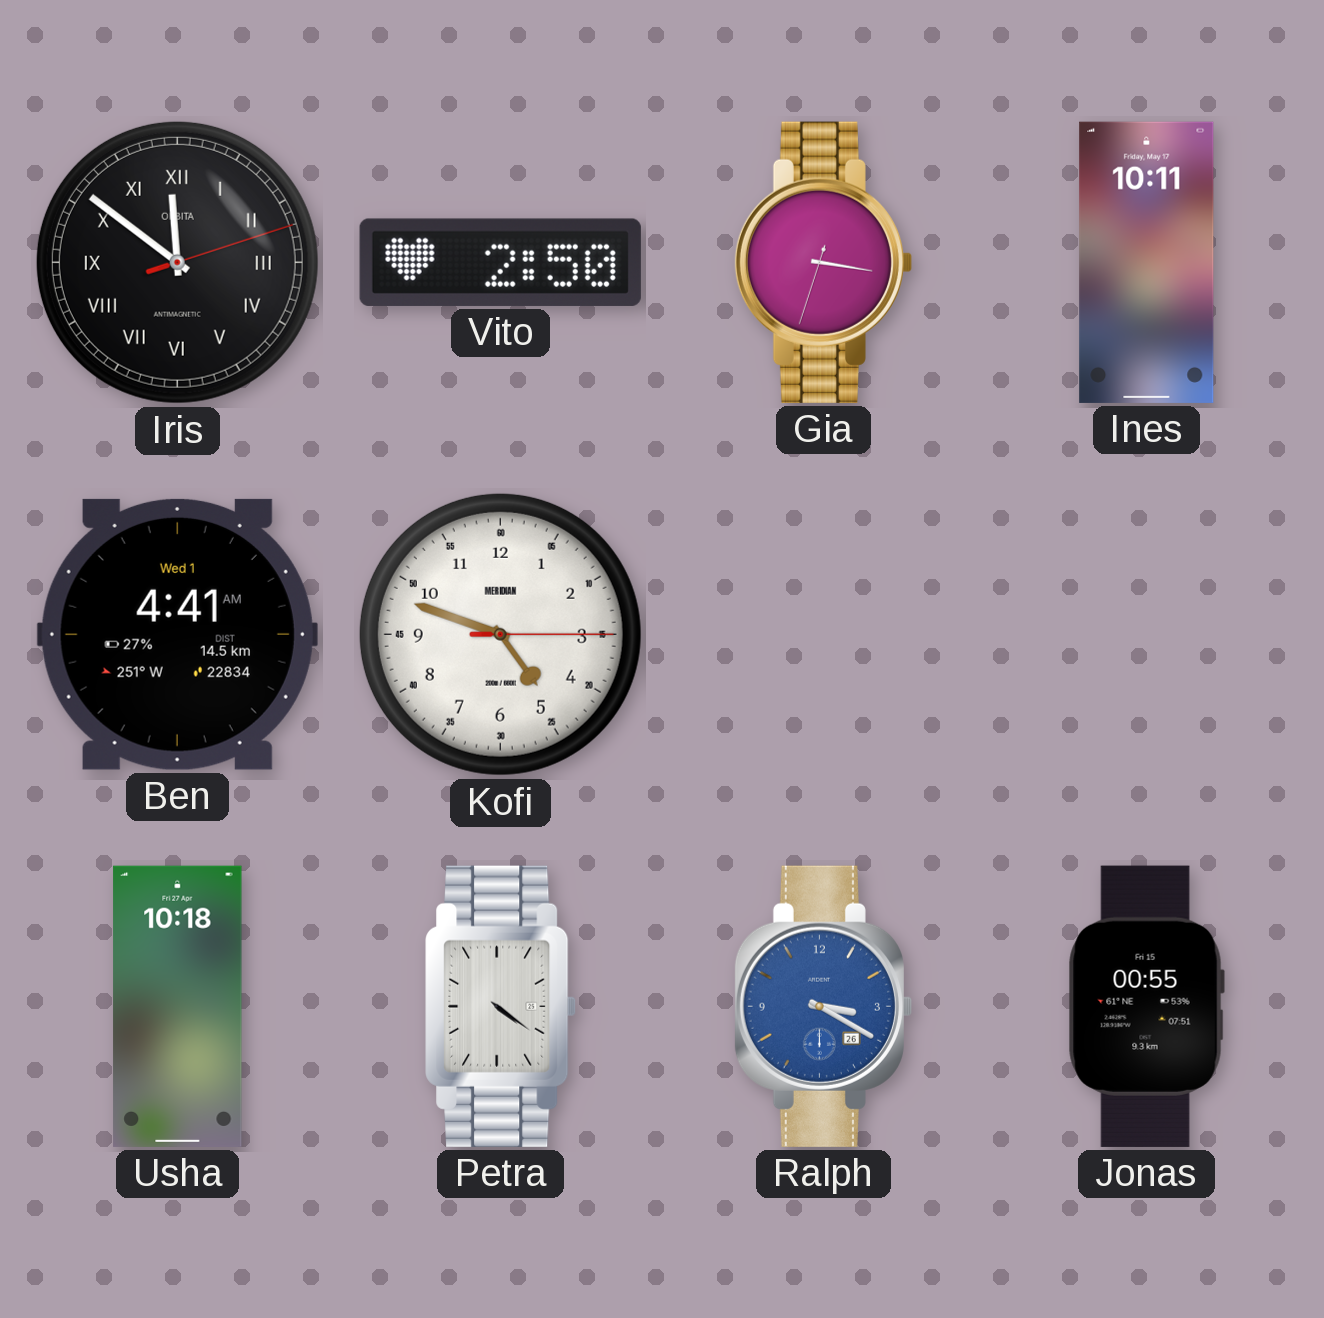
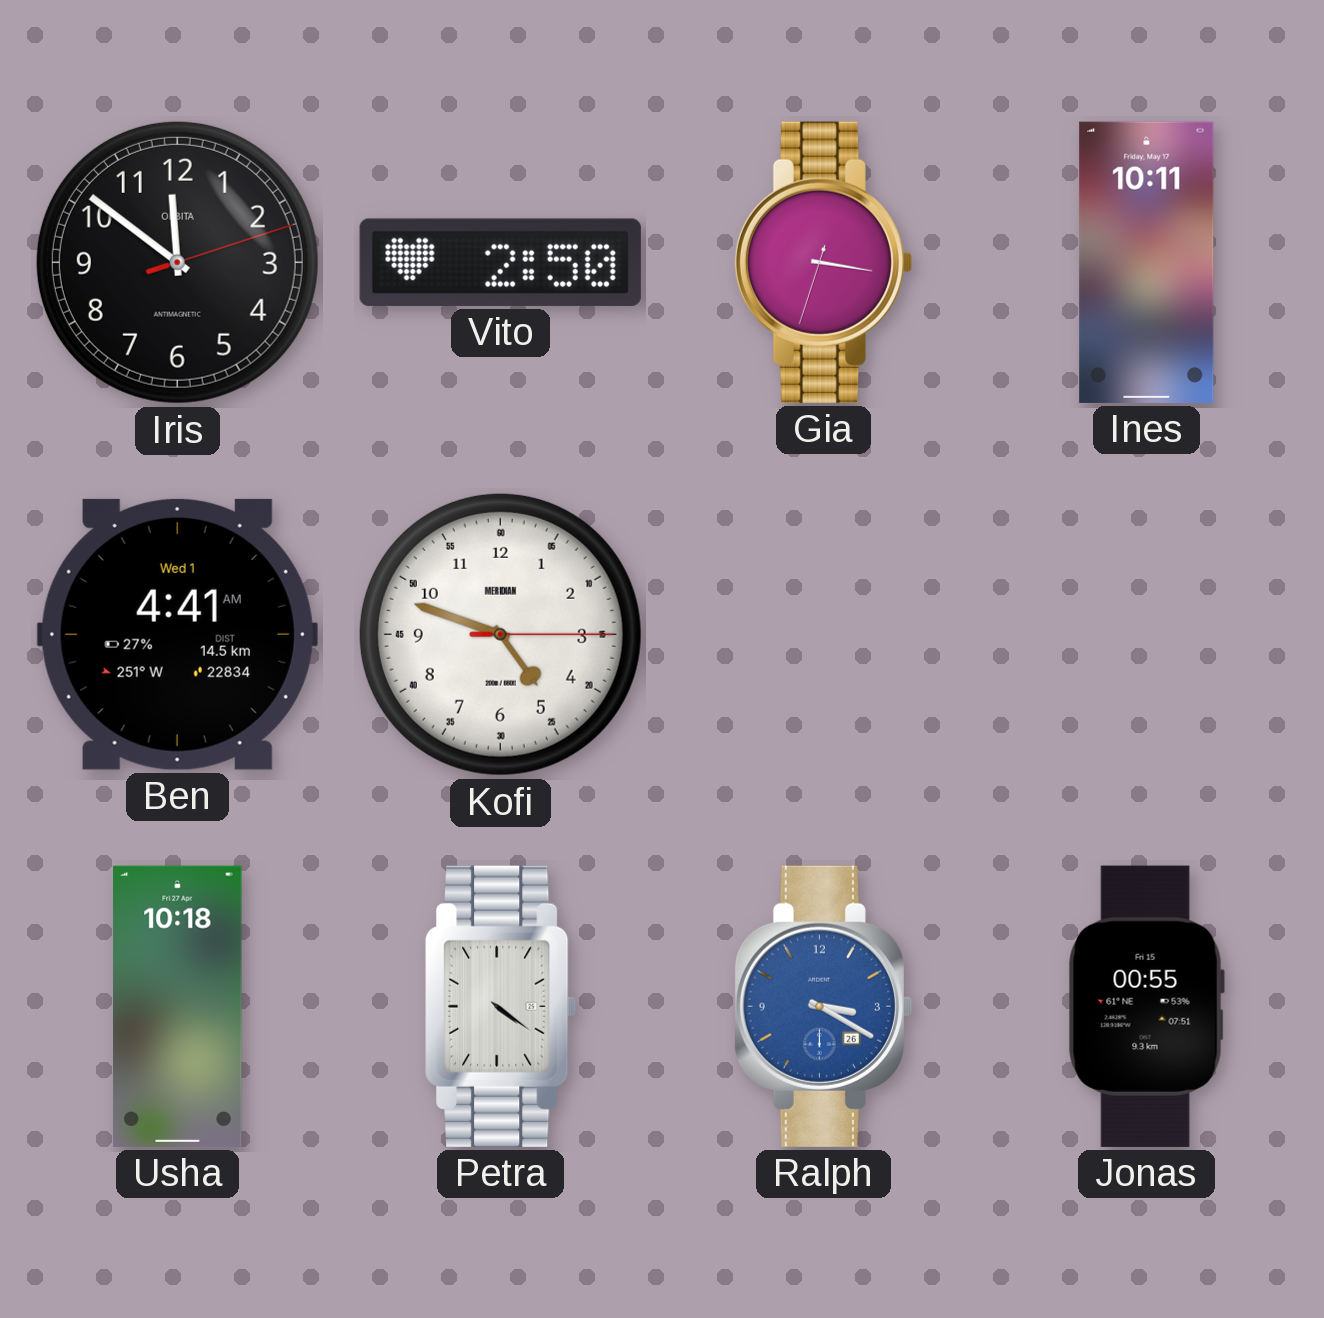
Iris numerals: Roman -> Arabic (177, 262)
